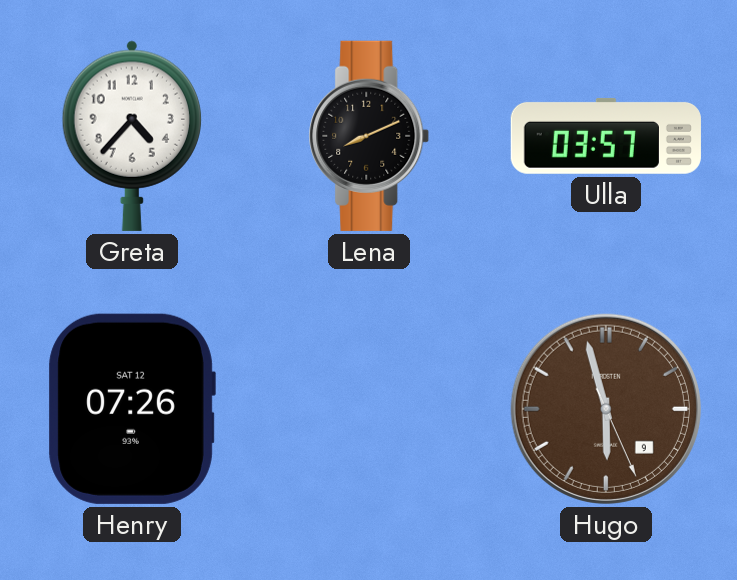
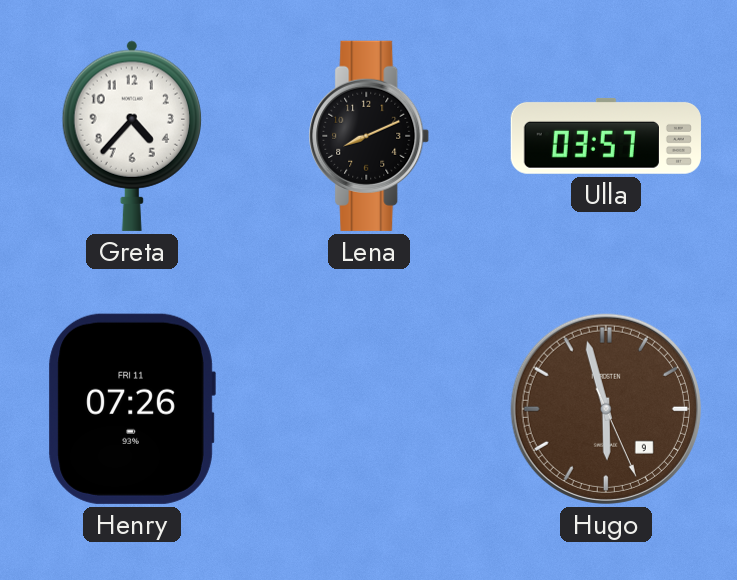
Henry date: SAT 12 -> FRI 11 (132, 409)
